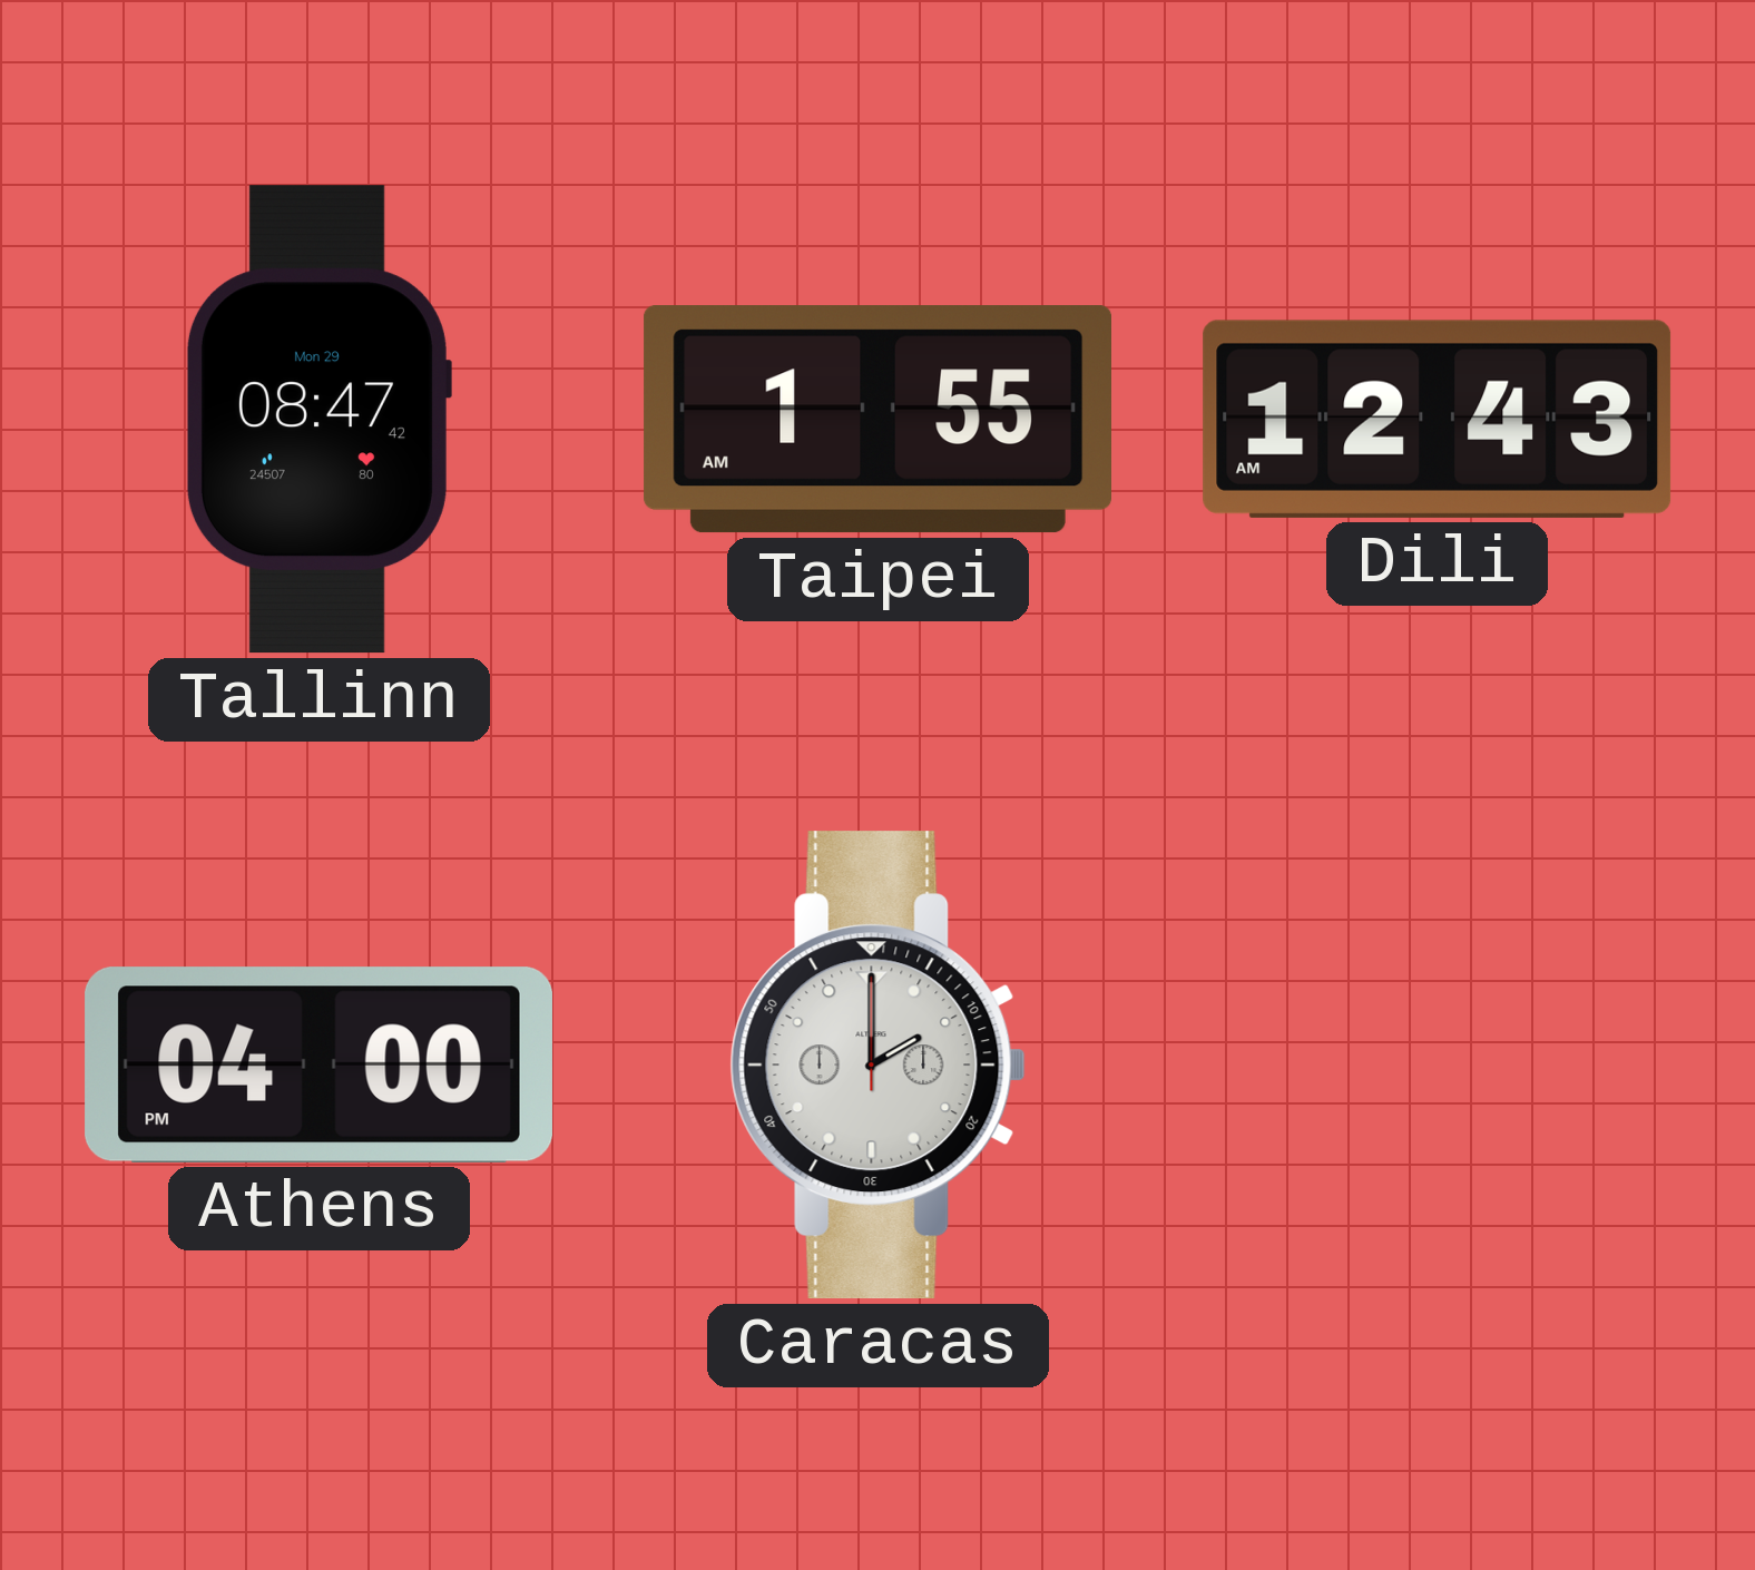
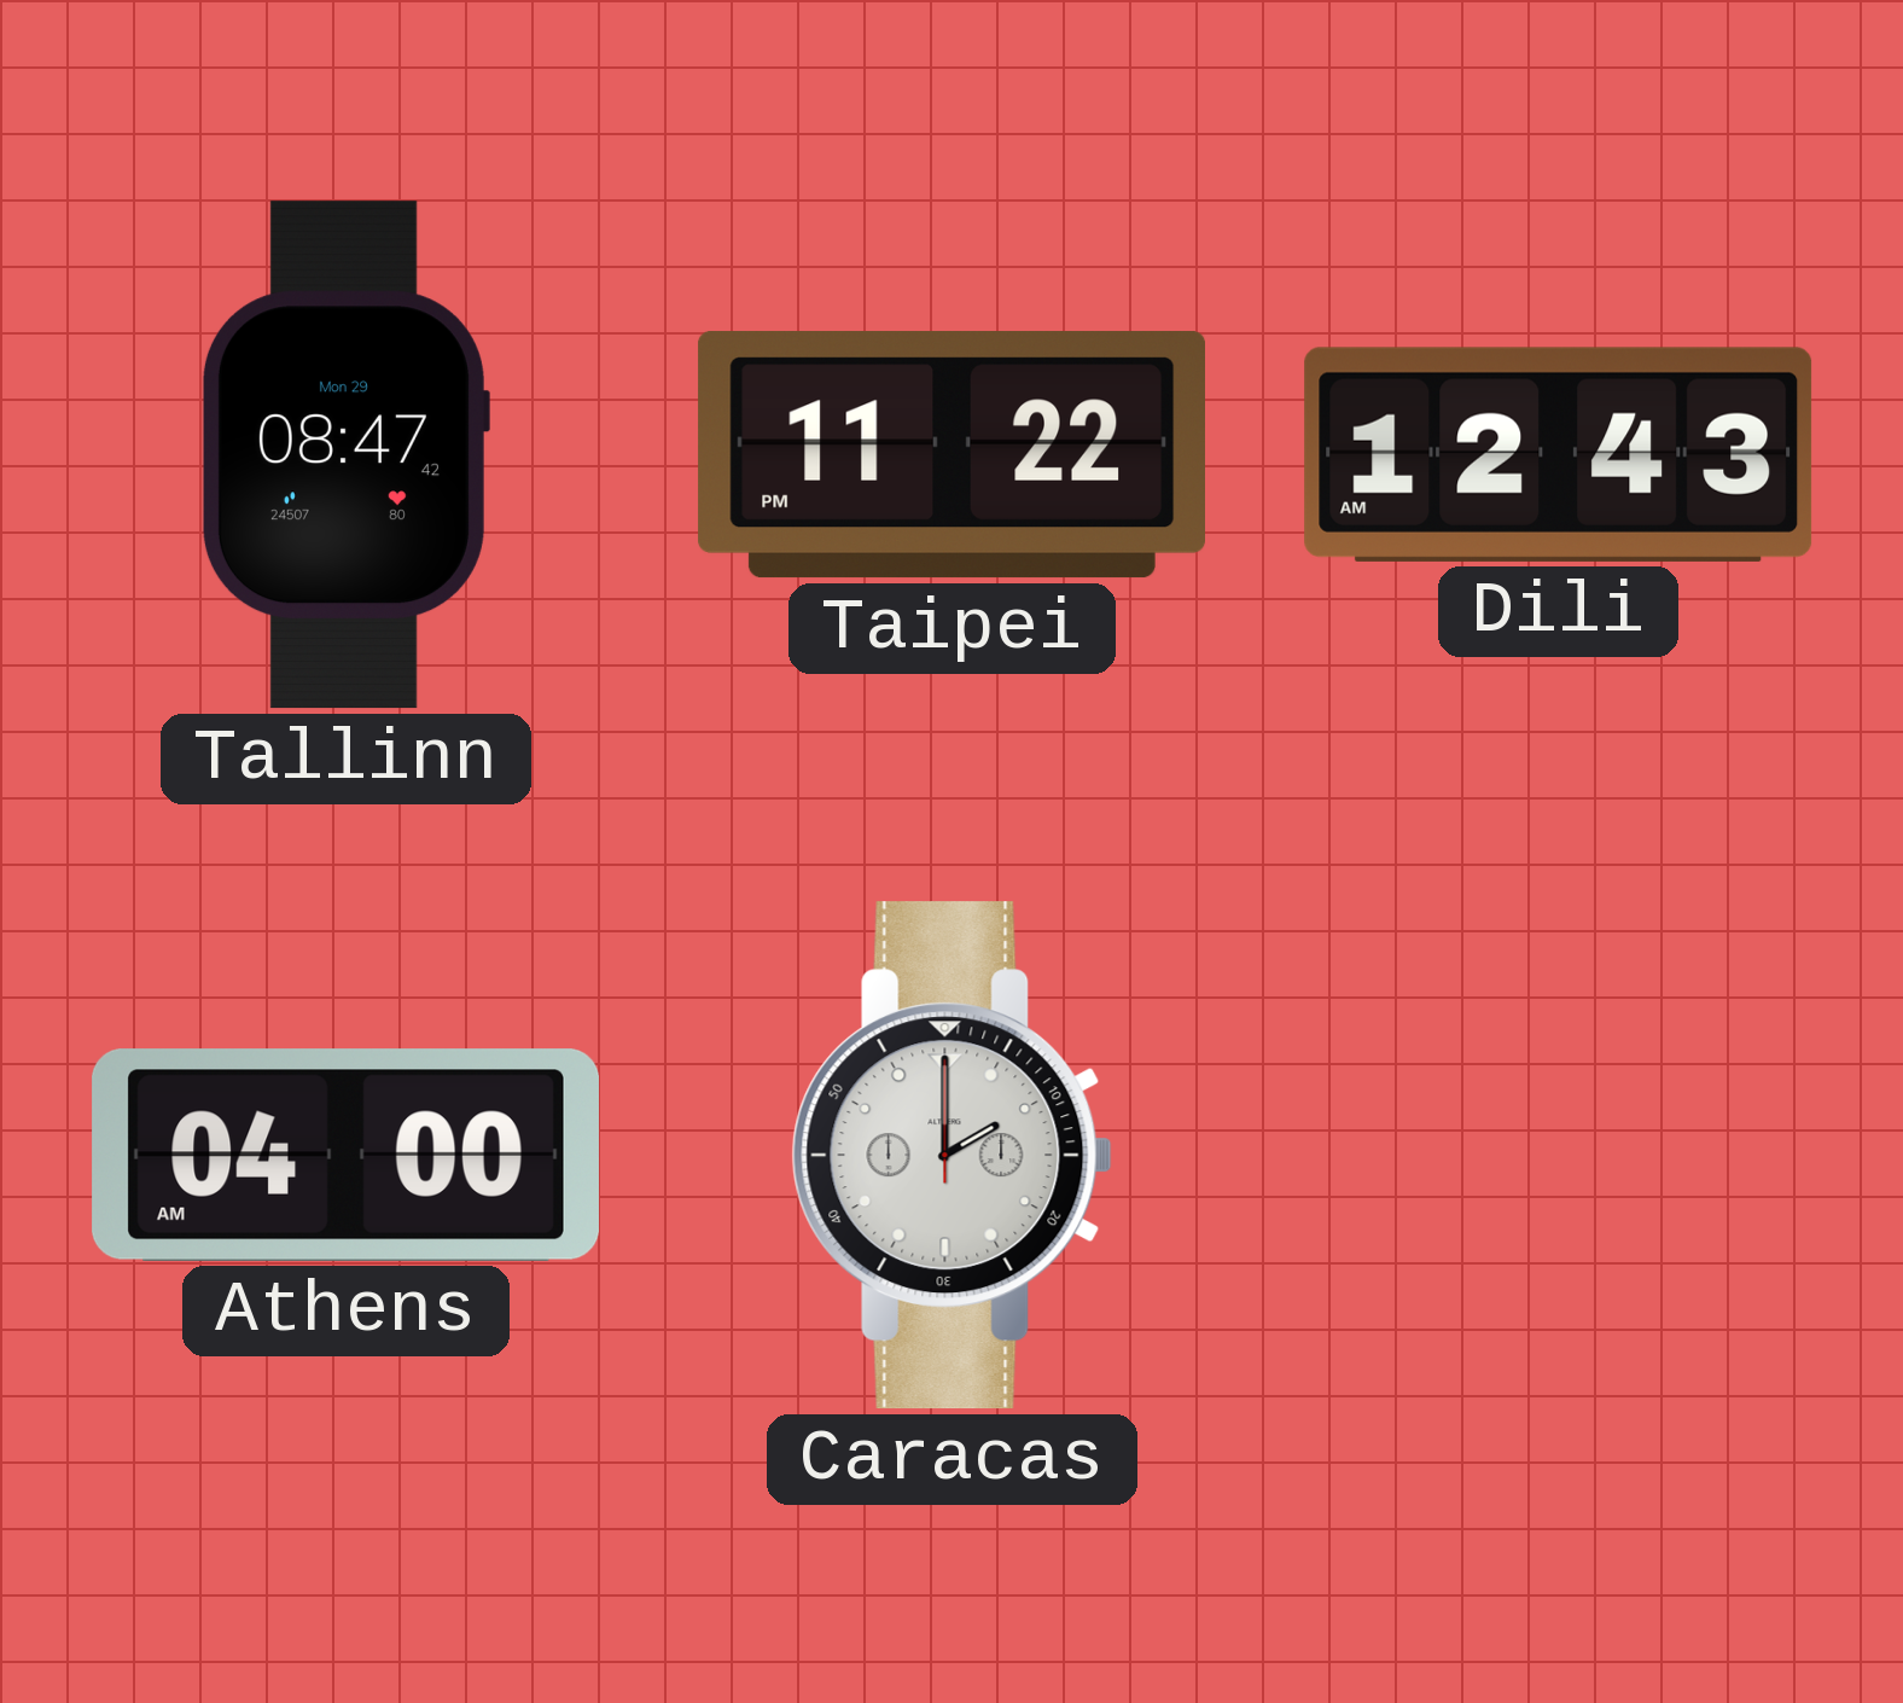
Taipei: 1:55 -> 11:22 (951, 455)
Athens: 04:00 PM -> 04:00 AM (345, 1155)
